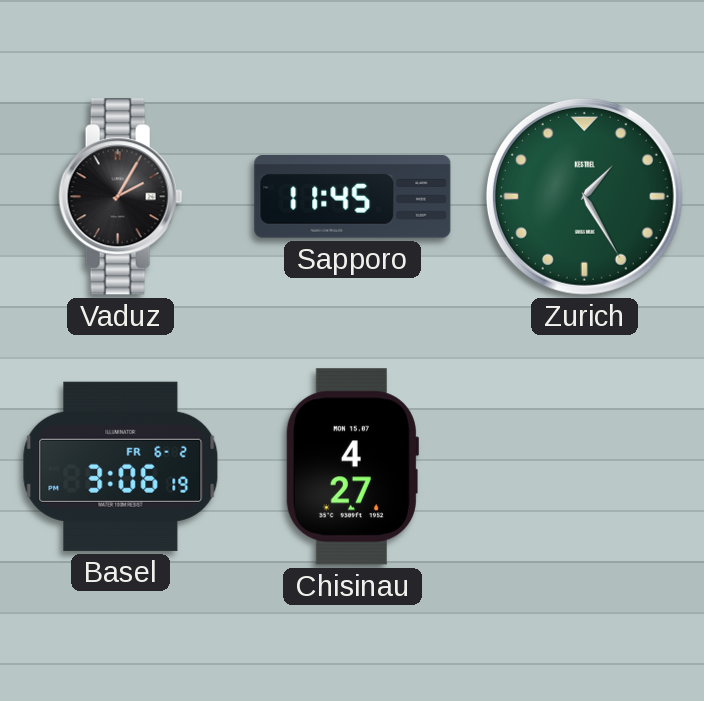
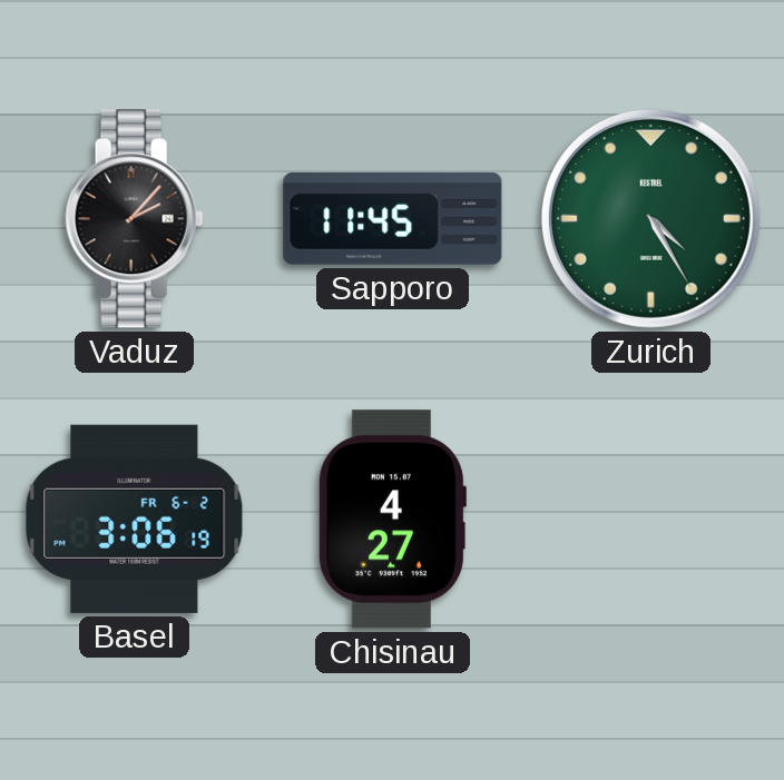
Vaduz: 2:05 -> 2:07 (135, 219)
Zurich: 1:25 -> 4:25 (650, 218)
